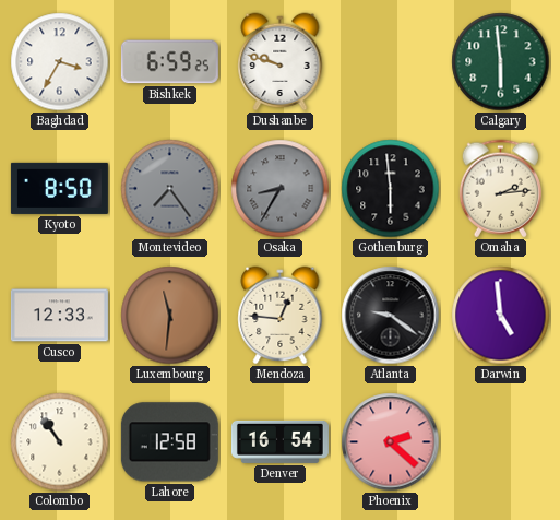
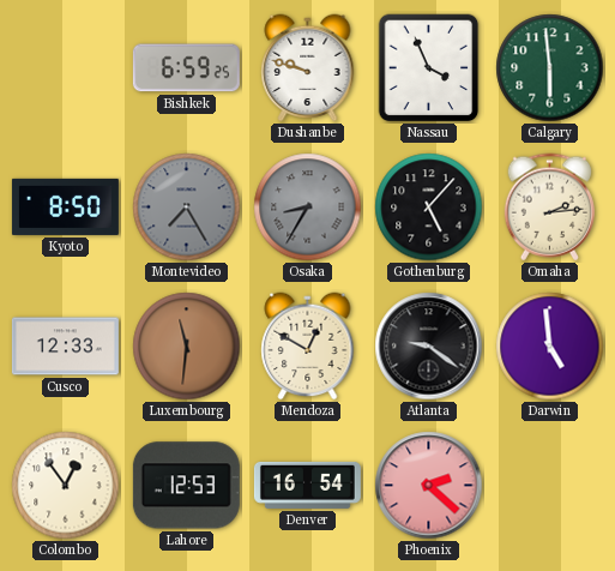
Baghdad: 3:35 -> none (60, 62)
Nassau: none -> 3:56 (429, 68)
Montevideo: 7:24 -> 7:25 (187, 208)
Gothenburg: 5:59 -> 5:07 (429, 208)
Mendoza: 12:46 -> 12:50 (308, 347)
Colombo: 10:54 -> 12:54 (66, 486)
Lahore: 12:58 -> 12:53 (186, 486)
